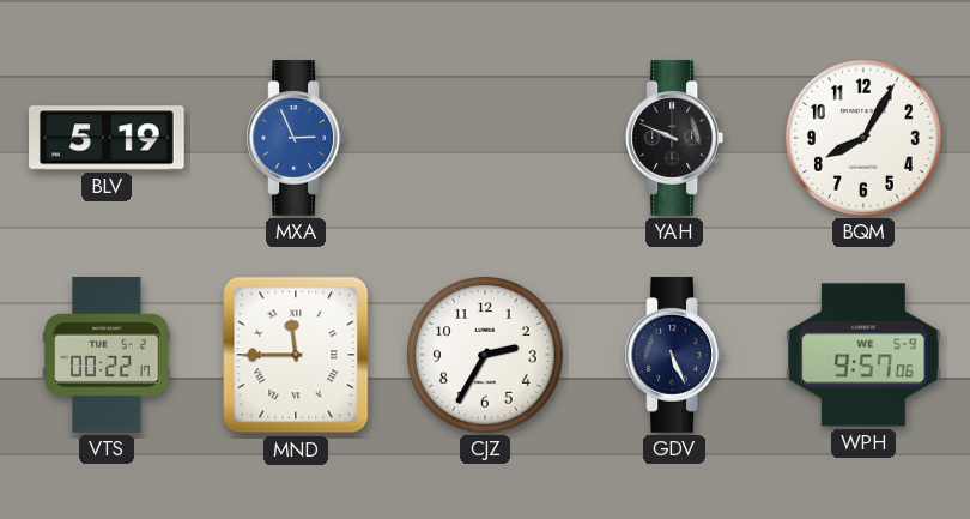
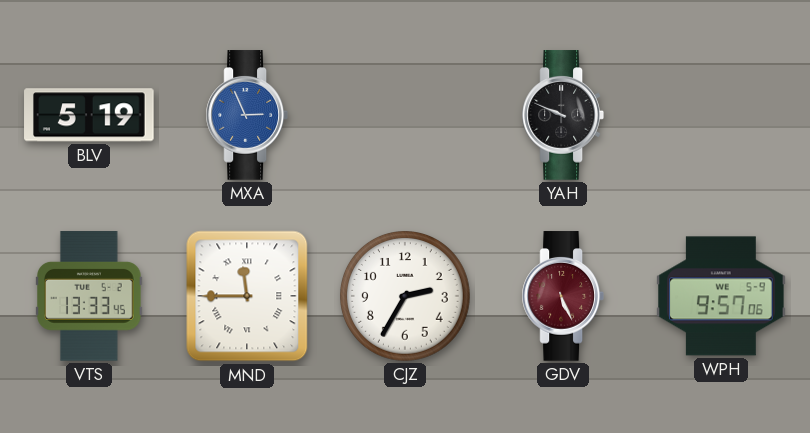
BQM: 8:05 -> none (865, 139)
VTS: 00:22 -> 13:33 (89, 296)
GDV dial: navy -> burgundy (562, 296)
